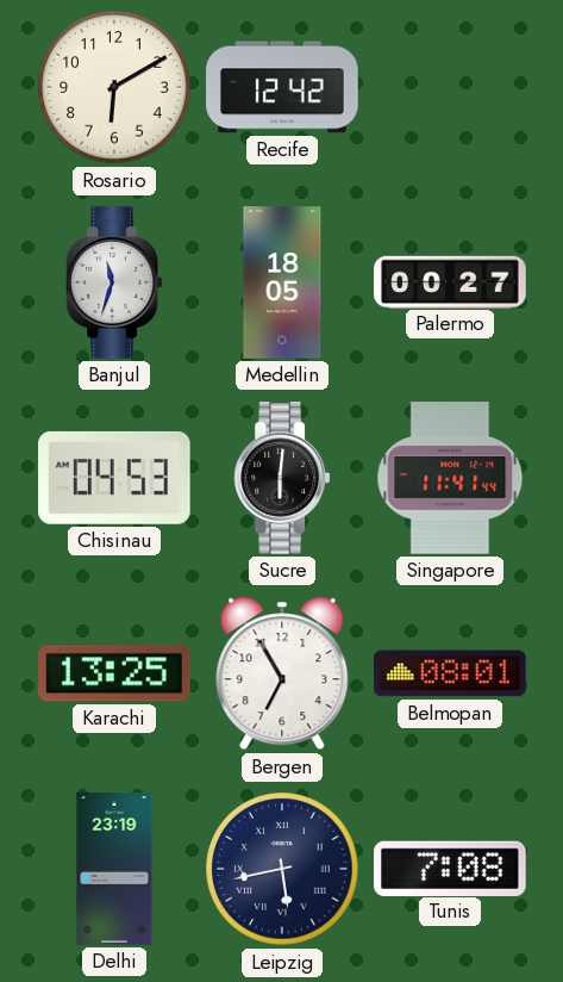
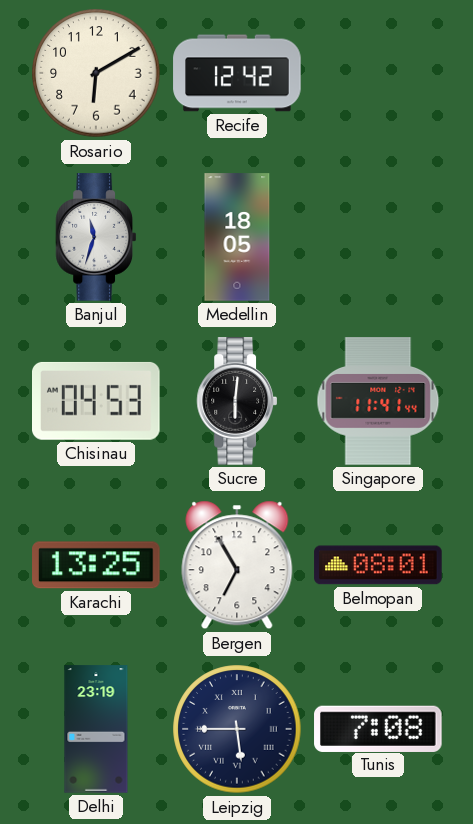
Palermo: 00:27 -> none (450, 281)
Leipzig: 5:43 -> 5:45 (237, 729)
